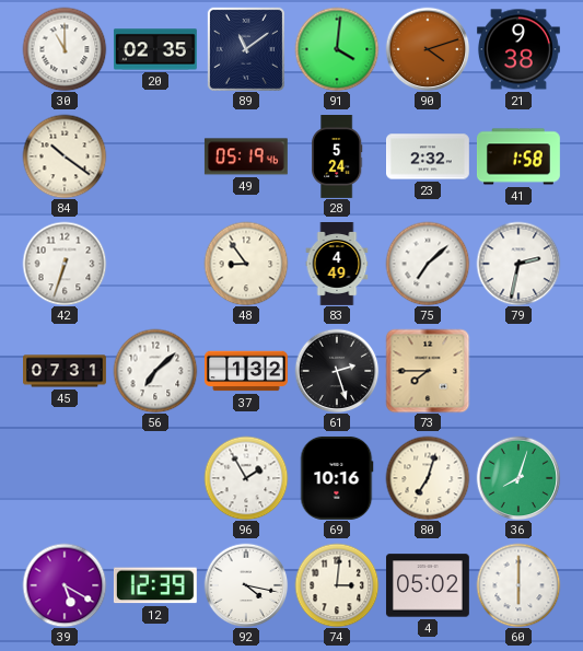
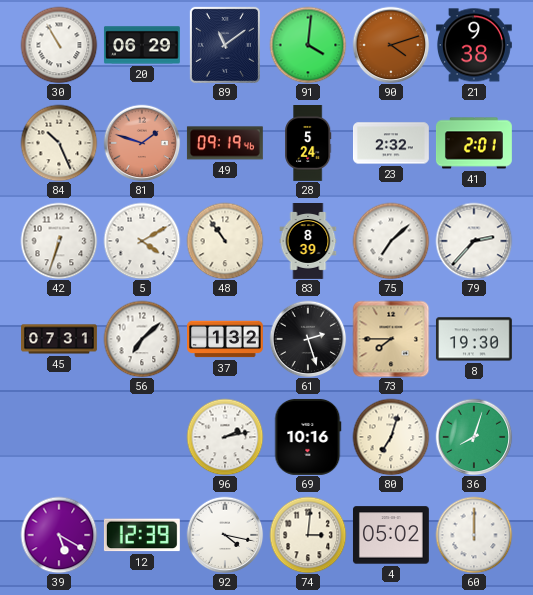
30: 11:00 -> 10:55 (59, 45)
20: 02:35 -> 06:29 (142, 45)
84: 10:21 -> 10:26 (59, 143)
81: none -> 1:48 (142, 143)
49: 05:19 -> 09:19 (225, 143)
41: 1:58 -> 2:01 (474, 143)
5: none -> 4:10 (142, 241)
48: 8:54 -> 10:54 (225, 241)
83: 4:49 -> 8:39 (308, 242)
79: 2:32 -> 2:37 (474, 241)
8: none -> 19:30 (474, 339)
96: 1:55 -> 2:13 (225, 437)
60: 6:00 -> 12:00 (474, 535)
